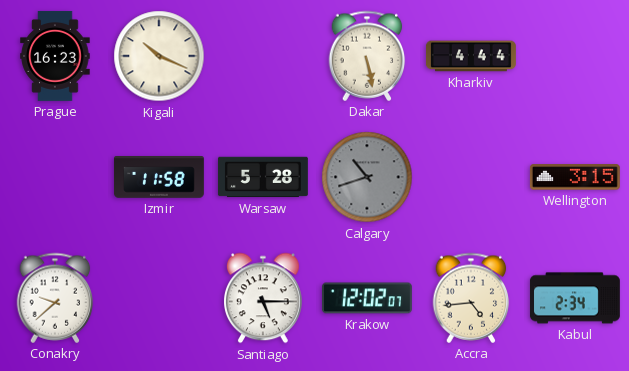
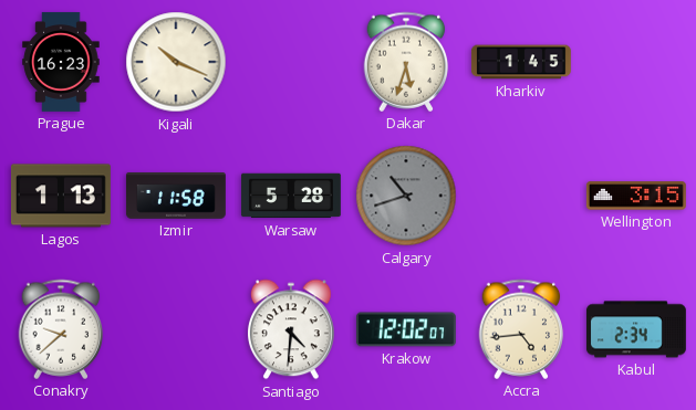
Dakar: 5:28 -> 5:33 (406, 62)
Kharkiv: 4:44 -> 1:45 (521, 62)
Lagos: none -> 1:13 (61, 196)
Santiago: 5:15 -> 4:31 (292, 329)
